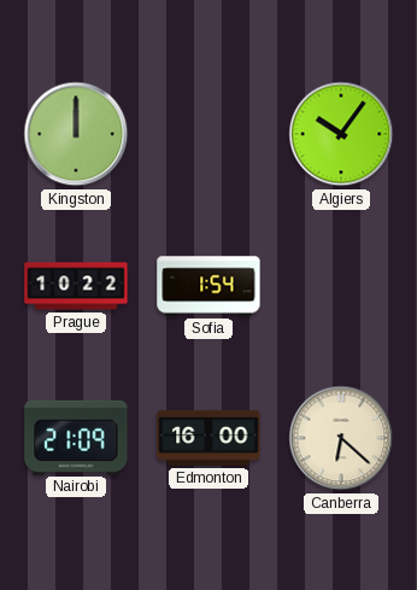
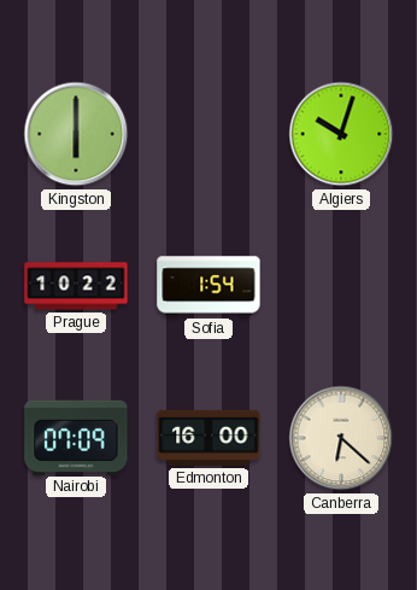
Kingston: 12:00 -> 6:00 (76, 134)
Algiers: 10:06 -> 10:03 (341, 134)
Nairobi: 21:09 -> 07:09 (76, 437)
